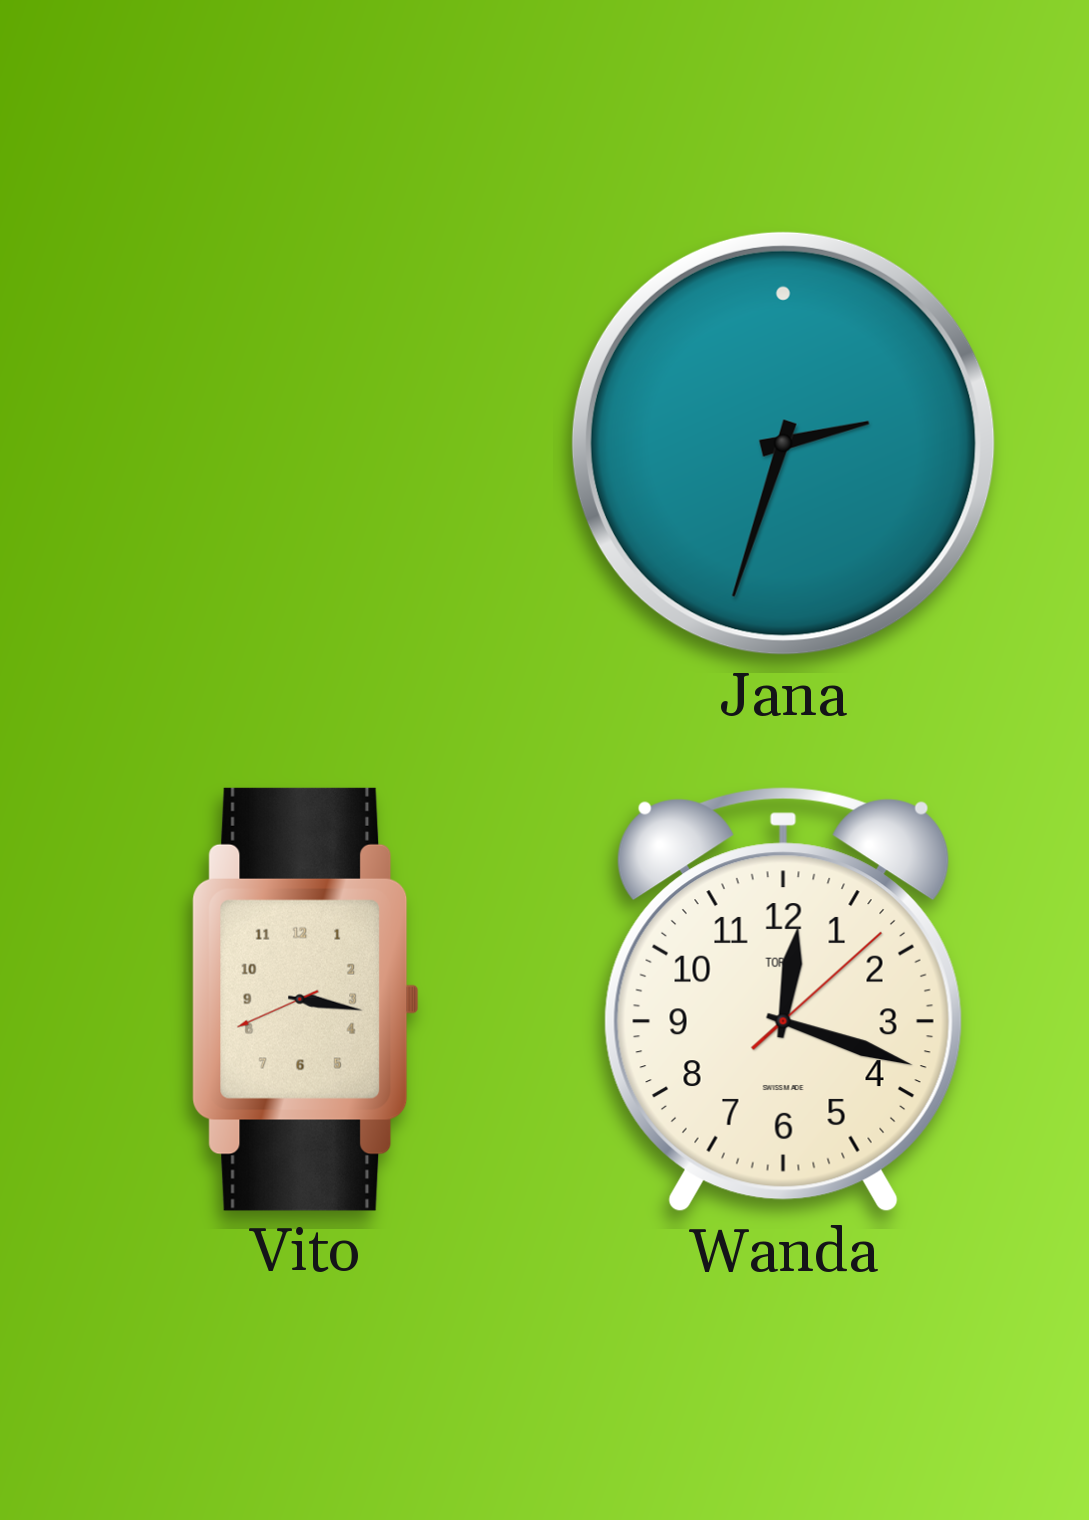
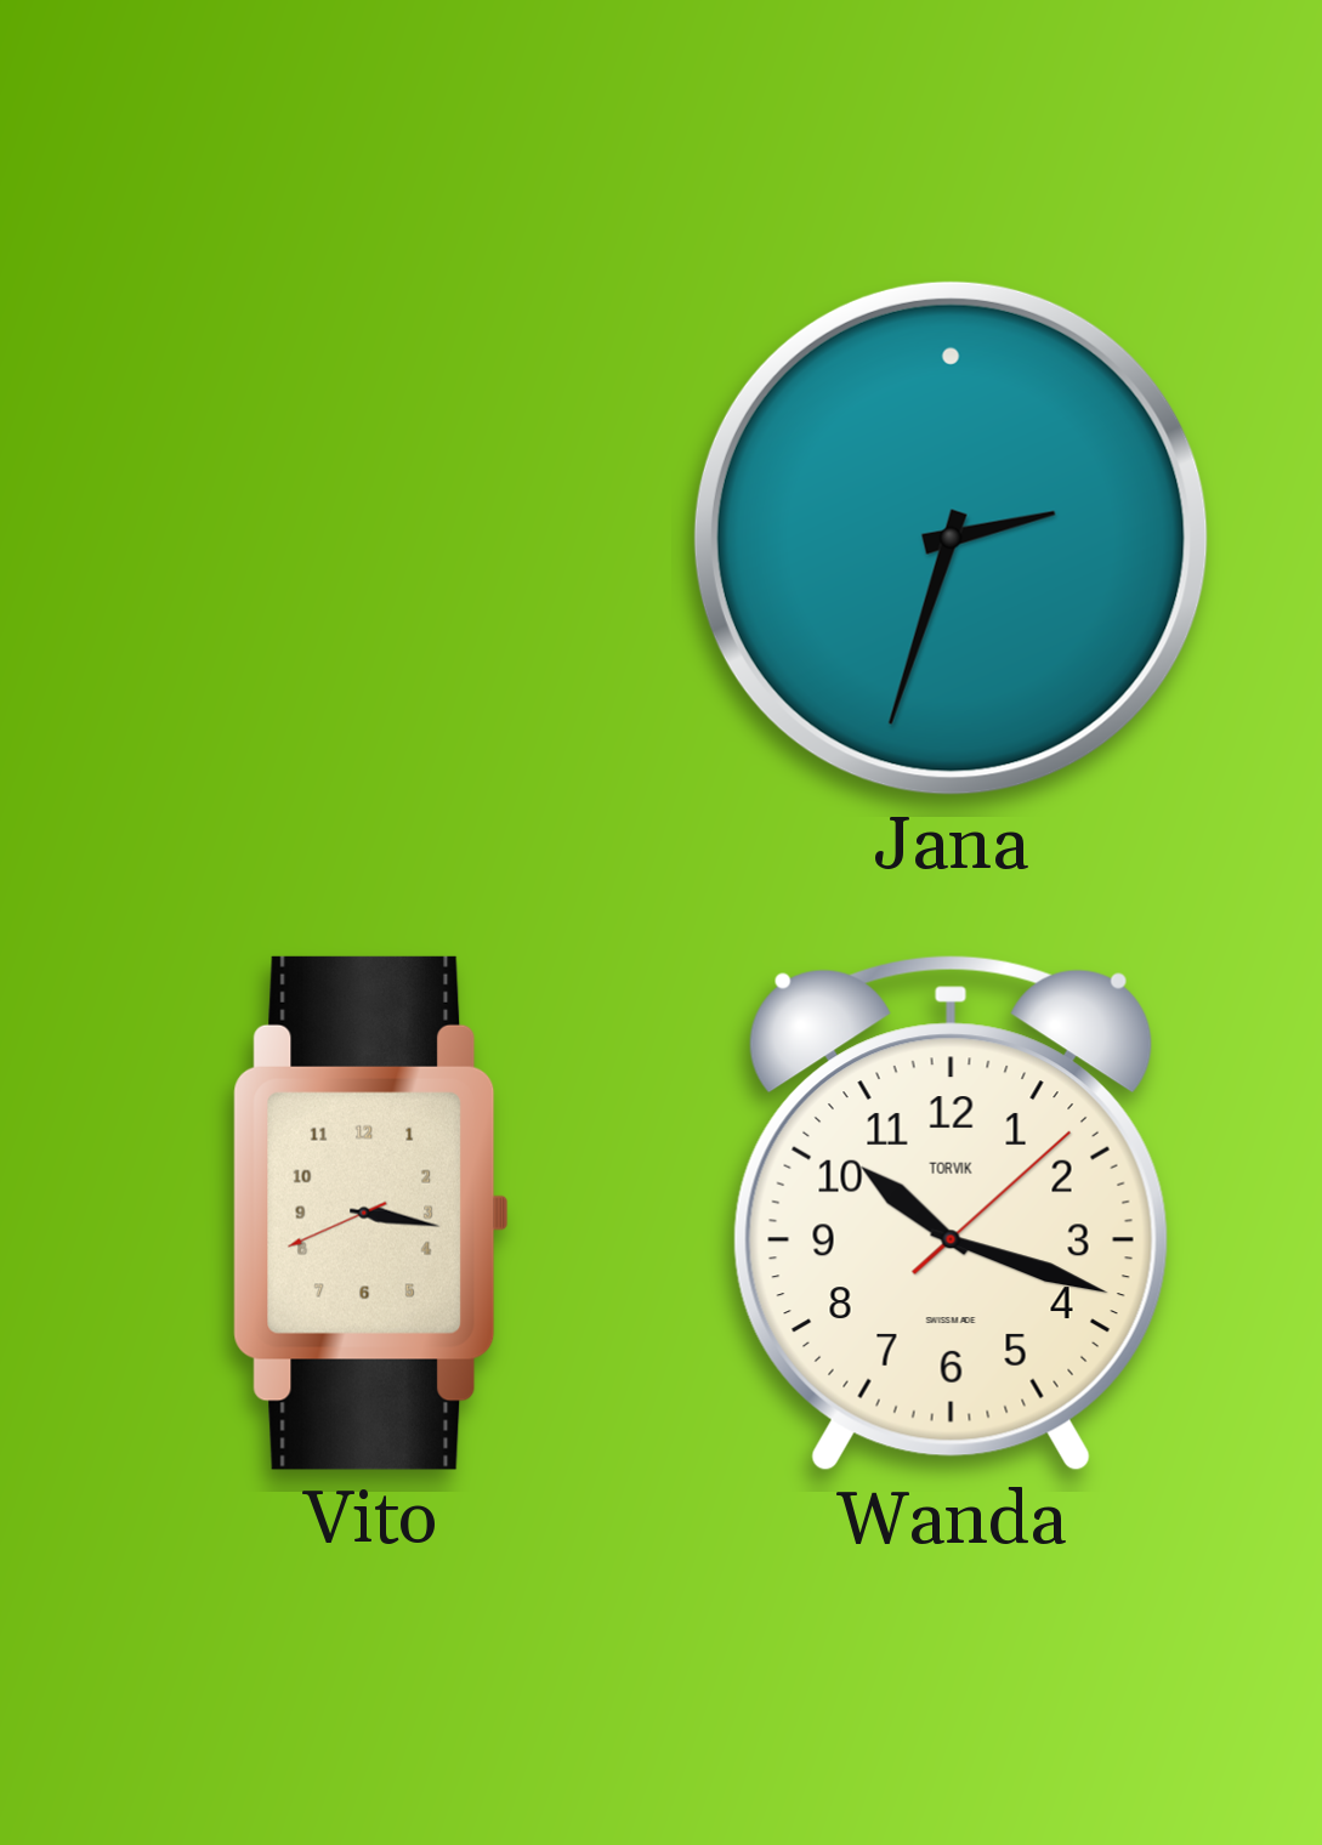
Wanda: 12:18 -> 10:18 (951, 1214)
